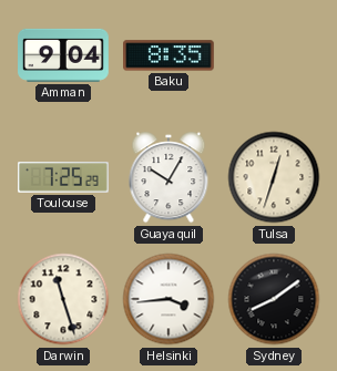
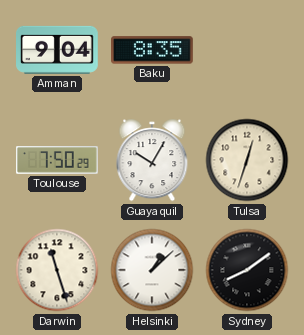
Toulouse: 7:25 -> 7:50 (58, 160)
Helsinki: 3:44 -> 1:08 (152, 270)
